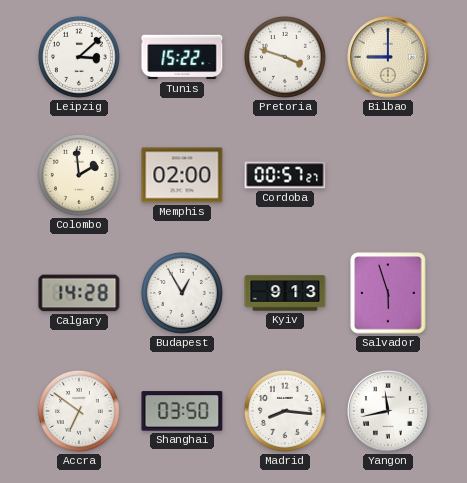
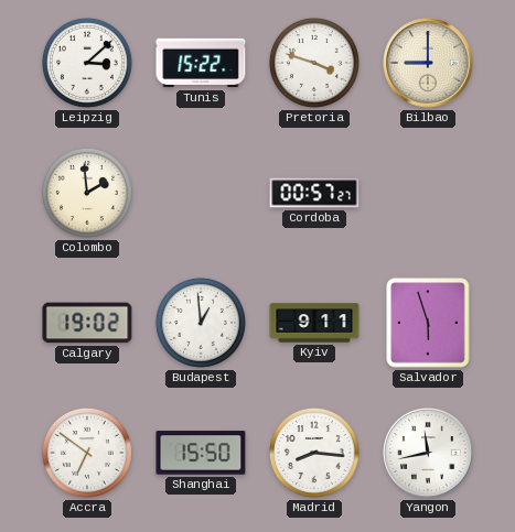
Memphis: 02:00 -> none (182, 175)
Calgary: 14:28 -> 19:02 (87, 323)
Budapest: 12:55 -> 12:59 (201, 323)
Kyiv: 9:13 -> 9:11 (314, 323)
Shanghai: 03:50 -> 15:50 (201, 453)
